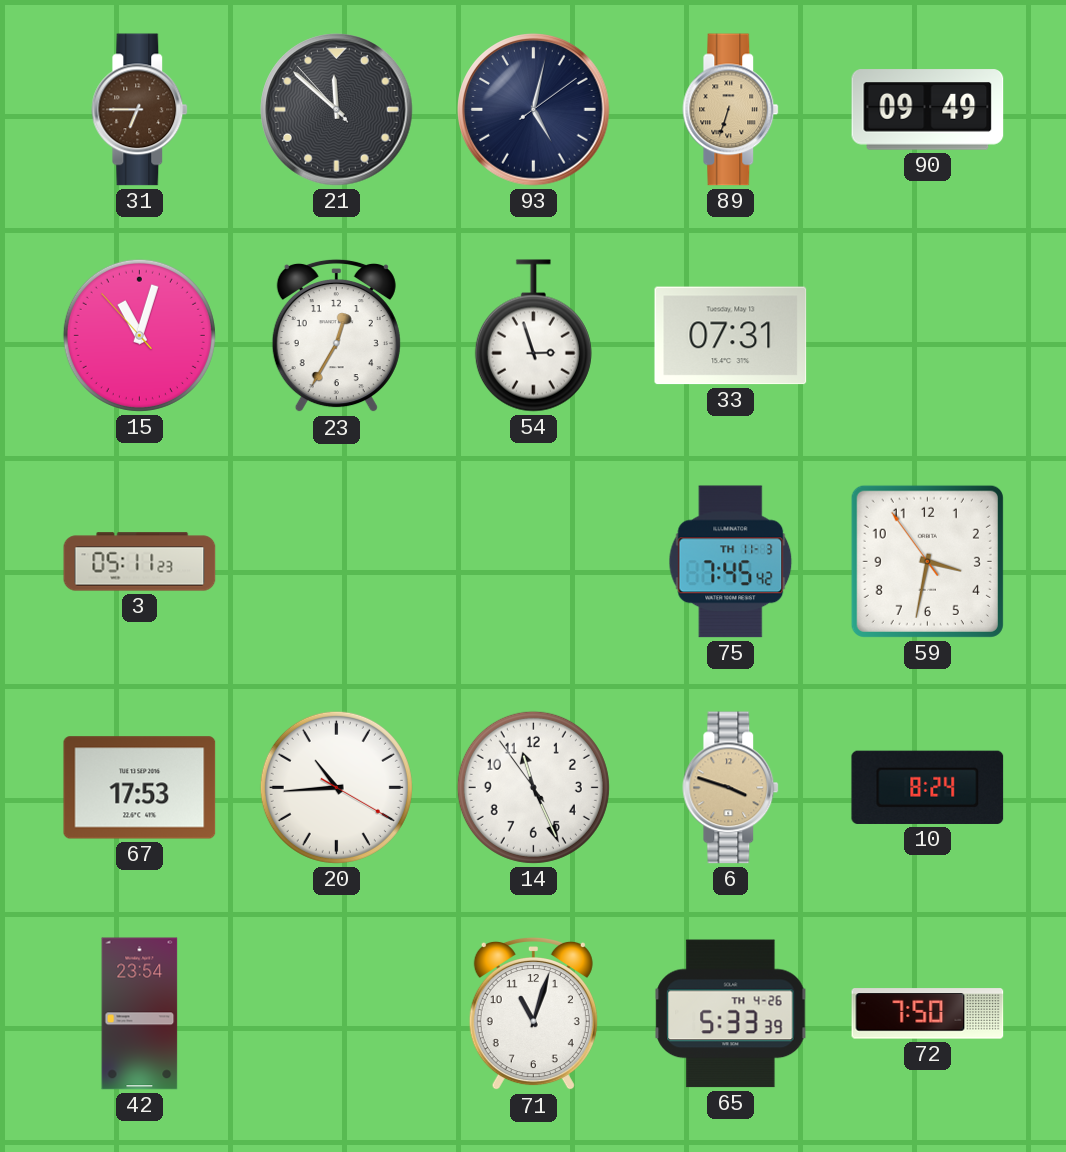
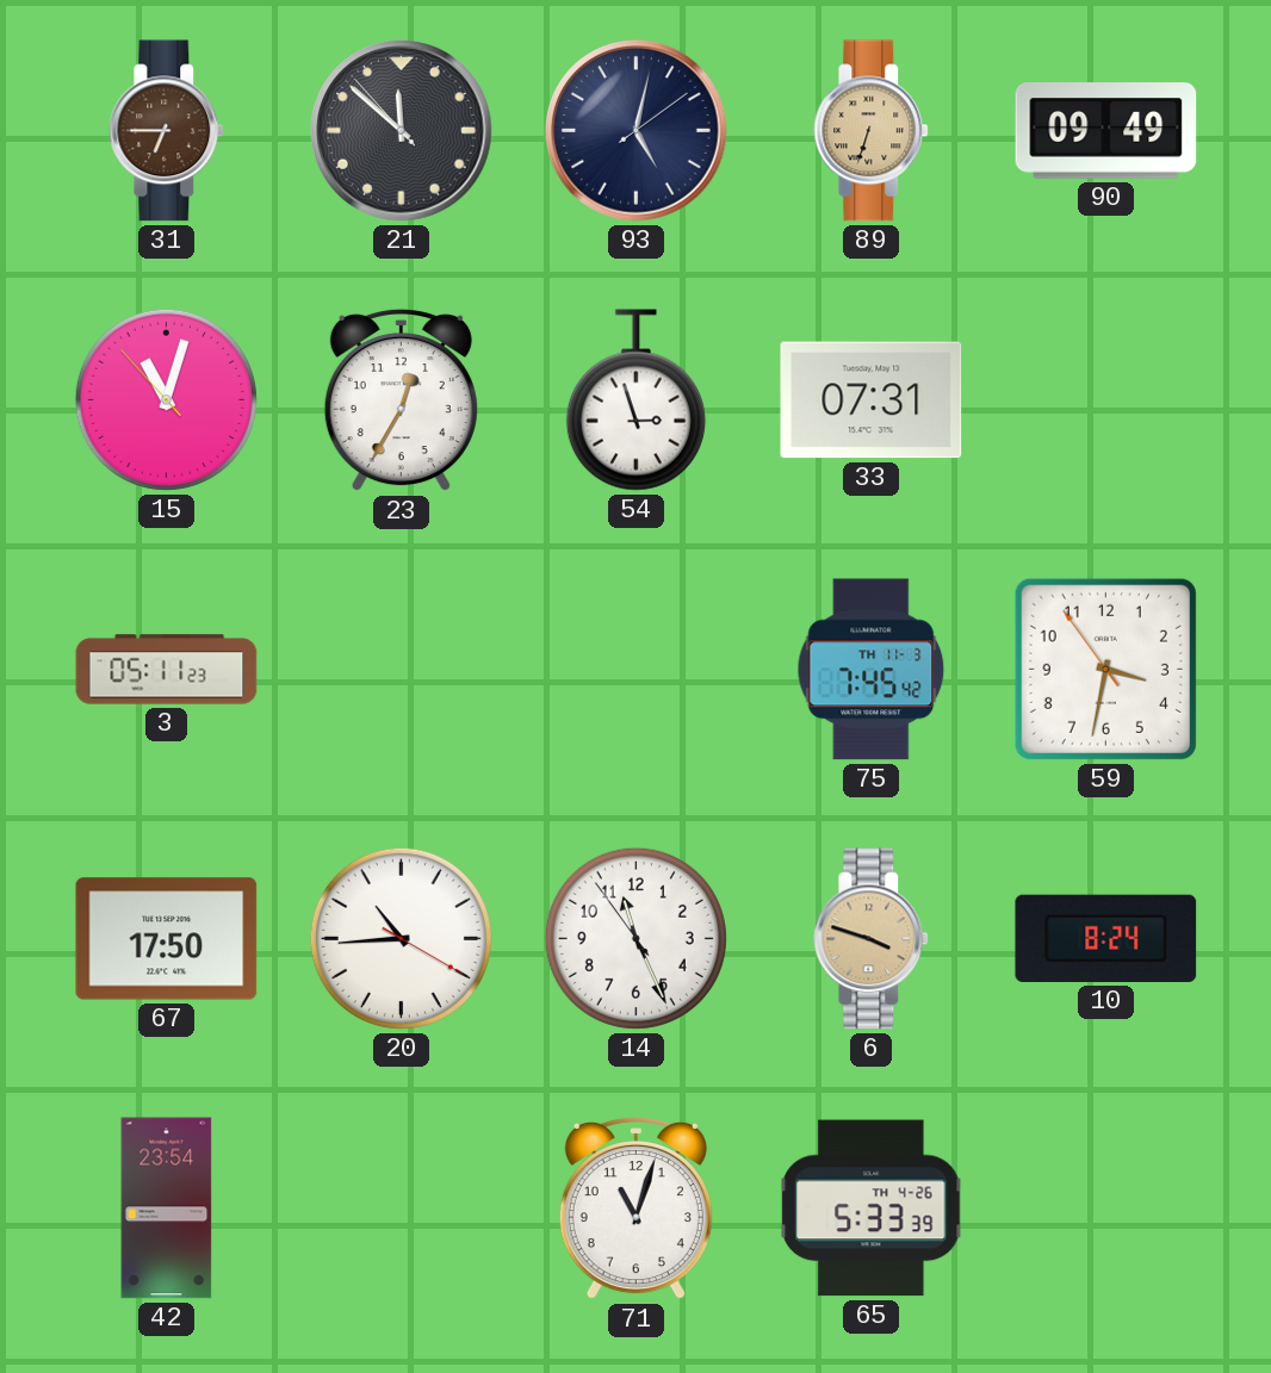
67: 17:53 -> 17:50 (167, 939)
72: 7:50 -> none (928, 1014)
